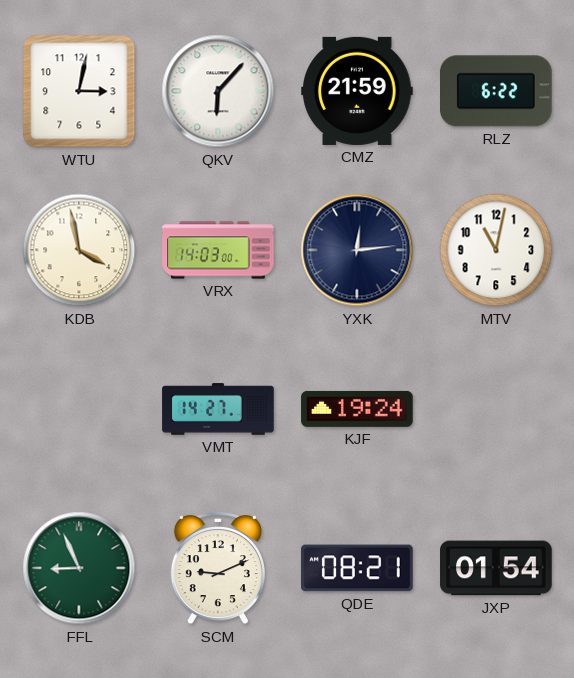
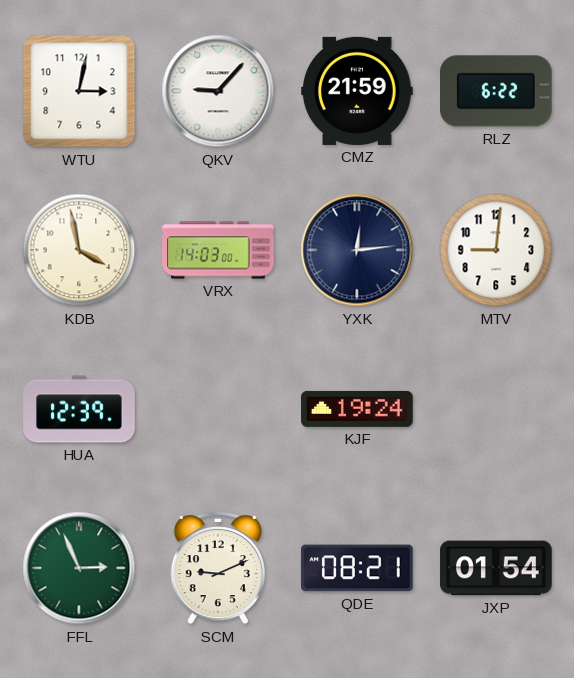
QKV: 6:07 -> 9:07 (218, 91)
MTV: 11:02 -> 9:01 (496, 250)
HUA: none -> 12:39 (79, 409)
VMT: 14:27 -> none (218, 409)
FFL: 8:56 -> 2:56 (79, 568)
